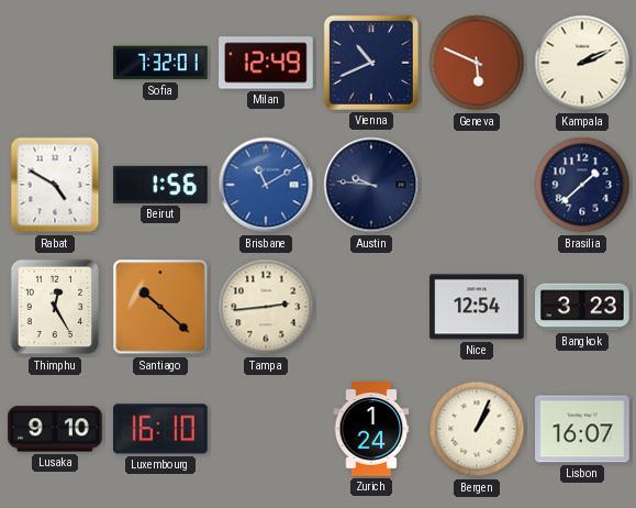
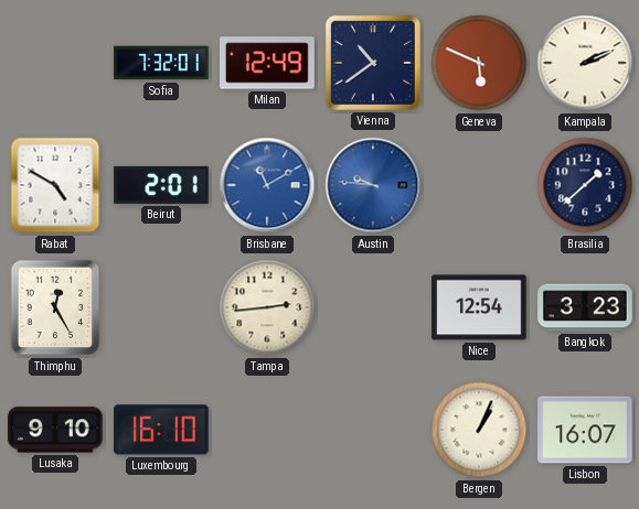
Vienna: 10:41 -> 10:39 (373, 63)
Beirut: 1:56 -> 2:01 (161, 185)
Austin dial: navy -> blue (373, 185)
Santiago: 10:22 -> none (160, 307)
Zurich: 1:24 -> none (371, 429)
